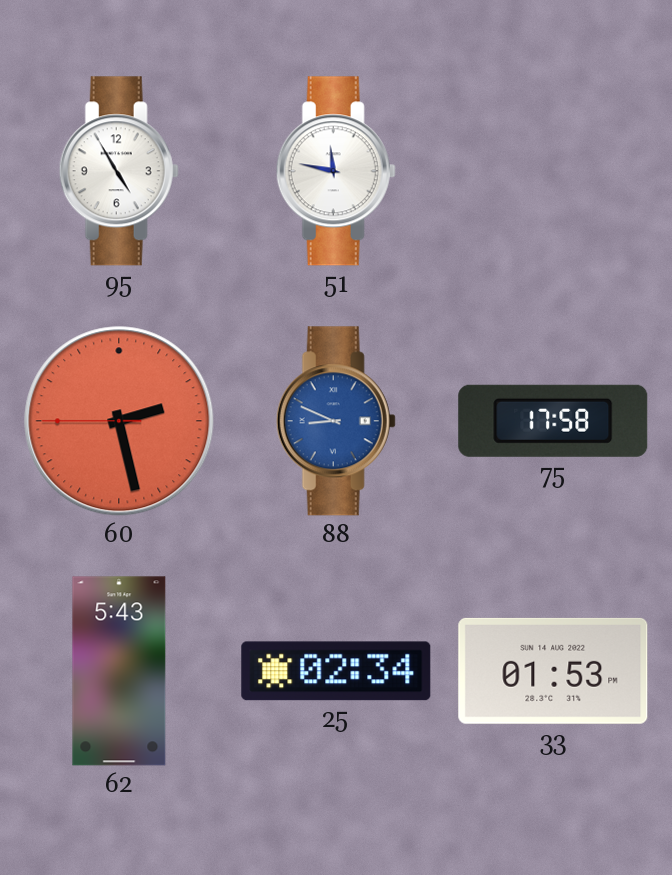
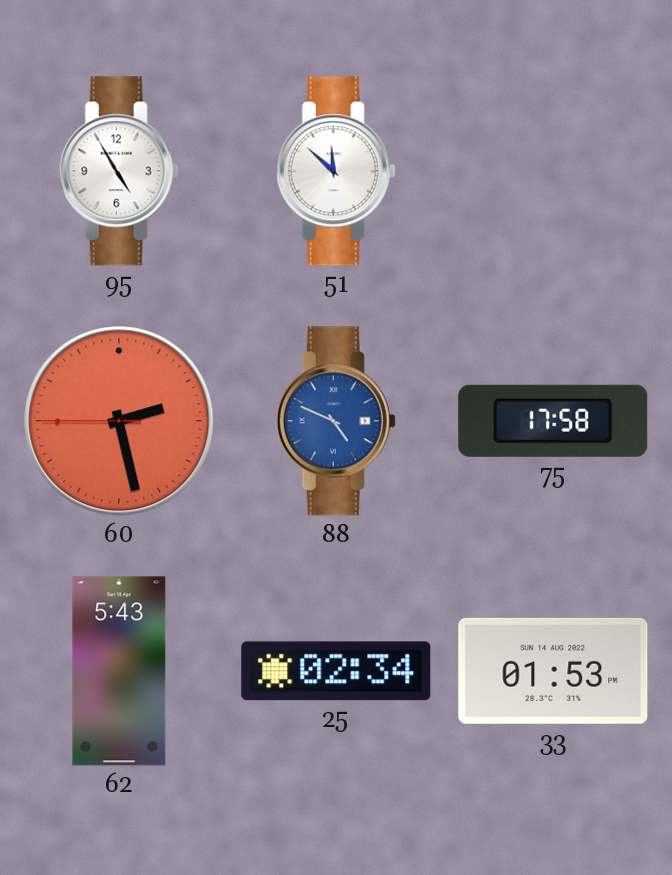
51: 11:47 -> 11:52 (336, 171)
88: 8:49 -> 4:49 (336, 421)
